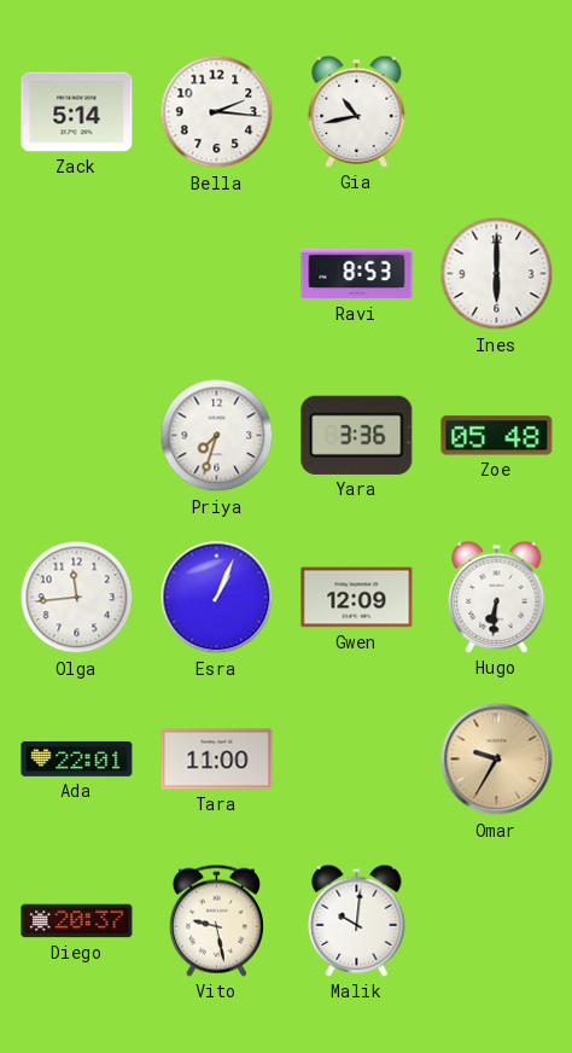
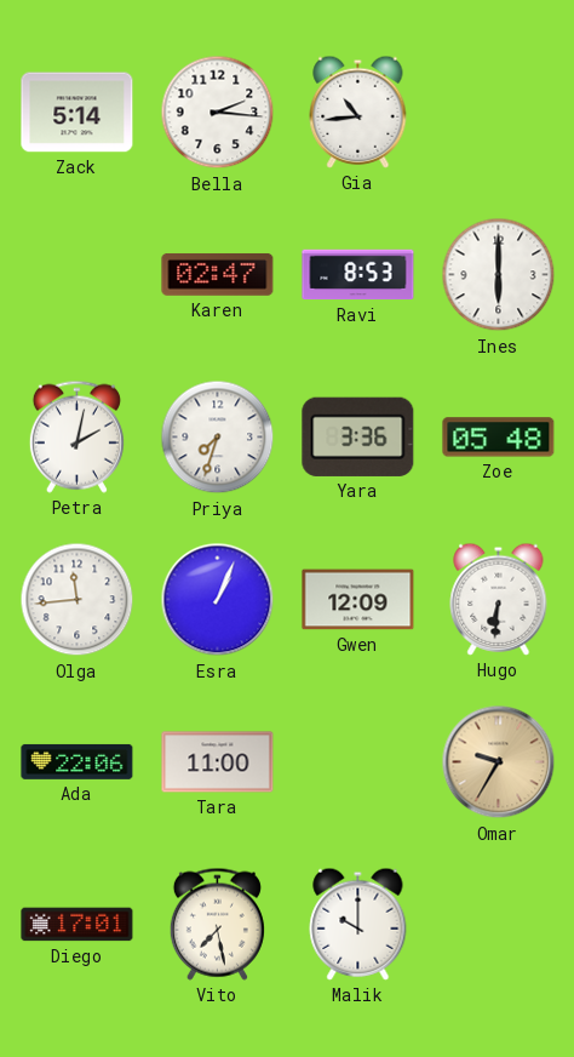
Gia: 10:43 -> 10:44 (358, 112)
Karen: none -> 02:47 (218, 274)
Petra: none -> 2:02 (76, 436)
Ada: 22:01 -> 22:06 (78, 761)
Diego: 20:37 -> 17:01 (78, 925)
Vito: 9:28 -> 7:28 (217, 924)
Malik: 10:01 -> 10:00 (358, 924)
